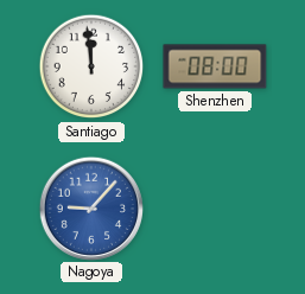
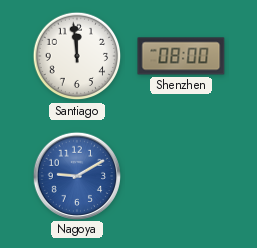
Nagoya: 9:07 -> 9:10 (76, 175)
